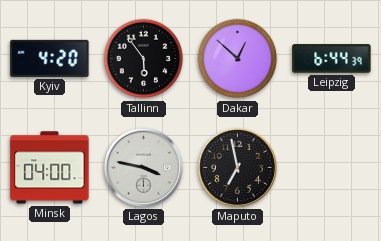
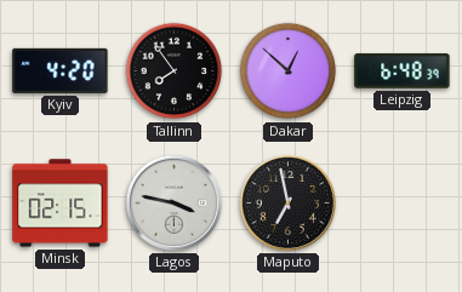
Tallinn: 5:54 -> 7:54 (175, 71)
Leipzig: 6:44 -> 6:48 (403, 71)
Minsk: 04:00 -> 02:15 (61, 204)
